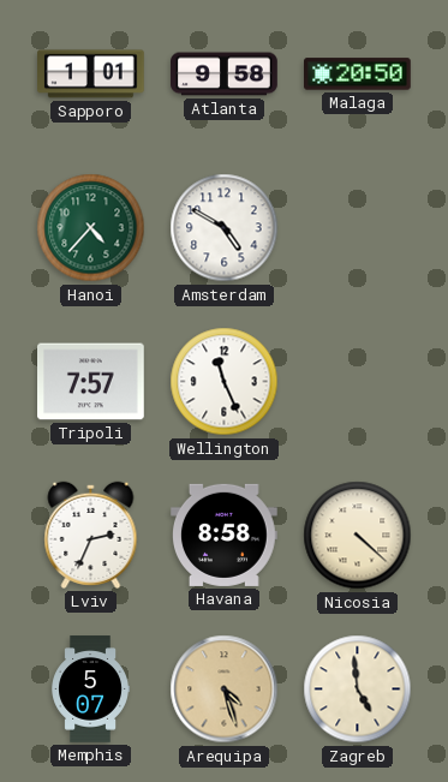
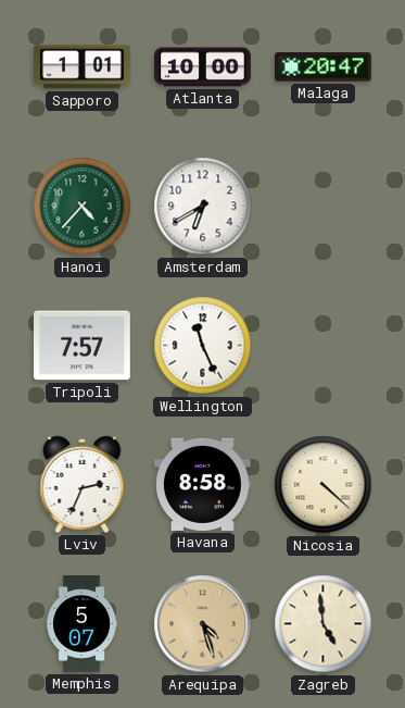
Atlanta: 9:58 -> 10:00 (203, 67)
Malaga: 20:50 -> 20:47 (324, 67)
Amsterdam: 4:50 -> 6:40 (203, 207)
